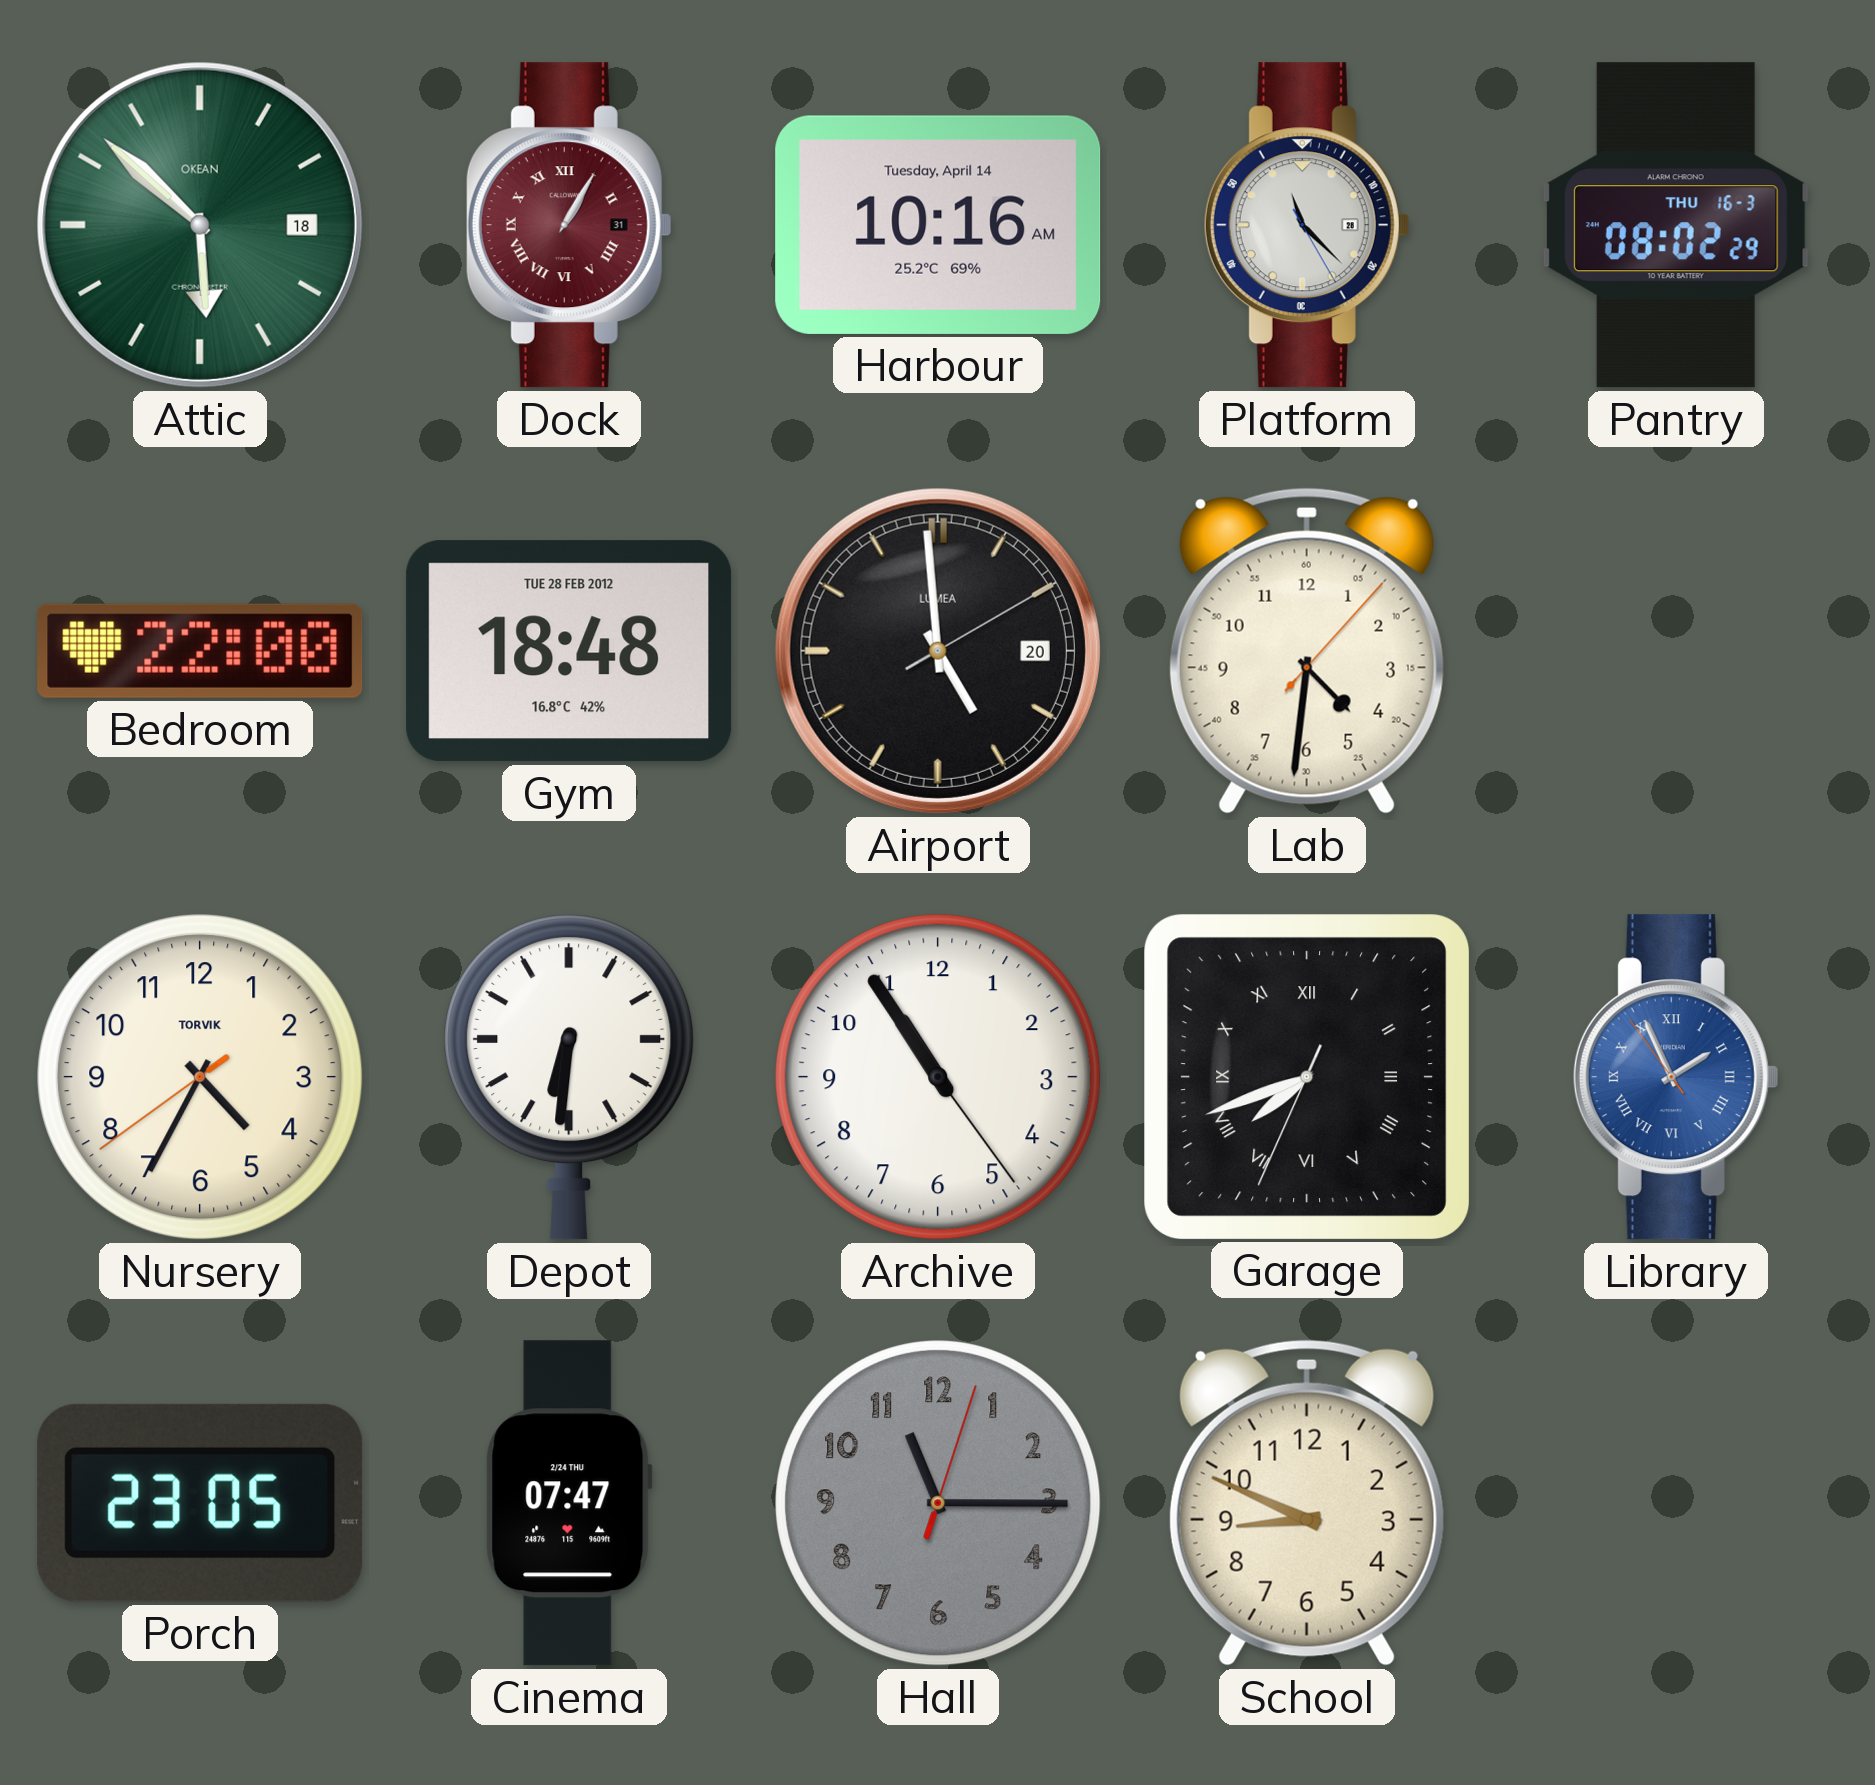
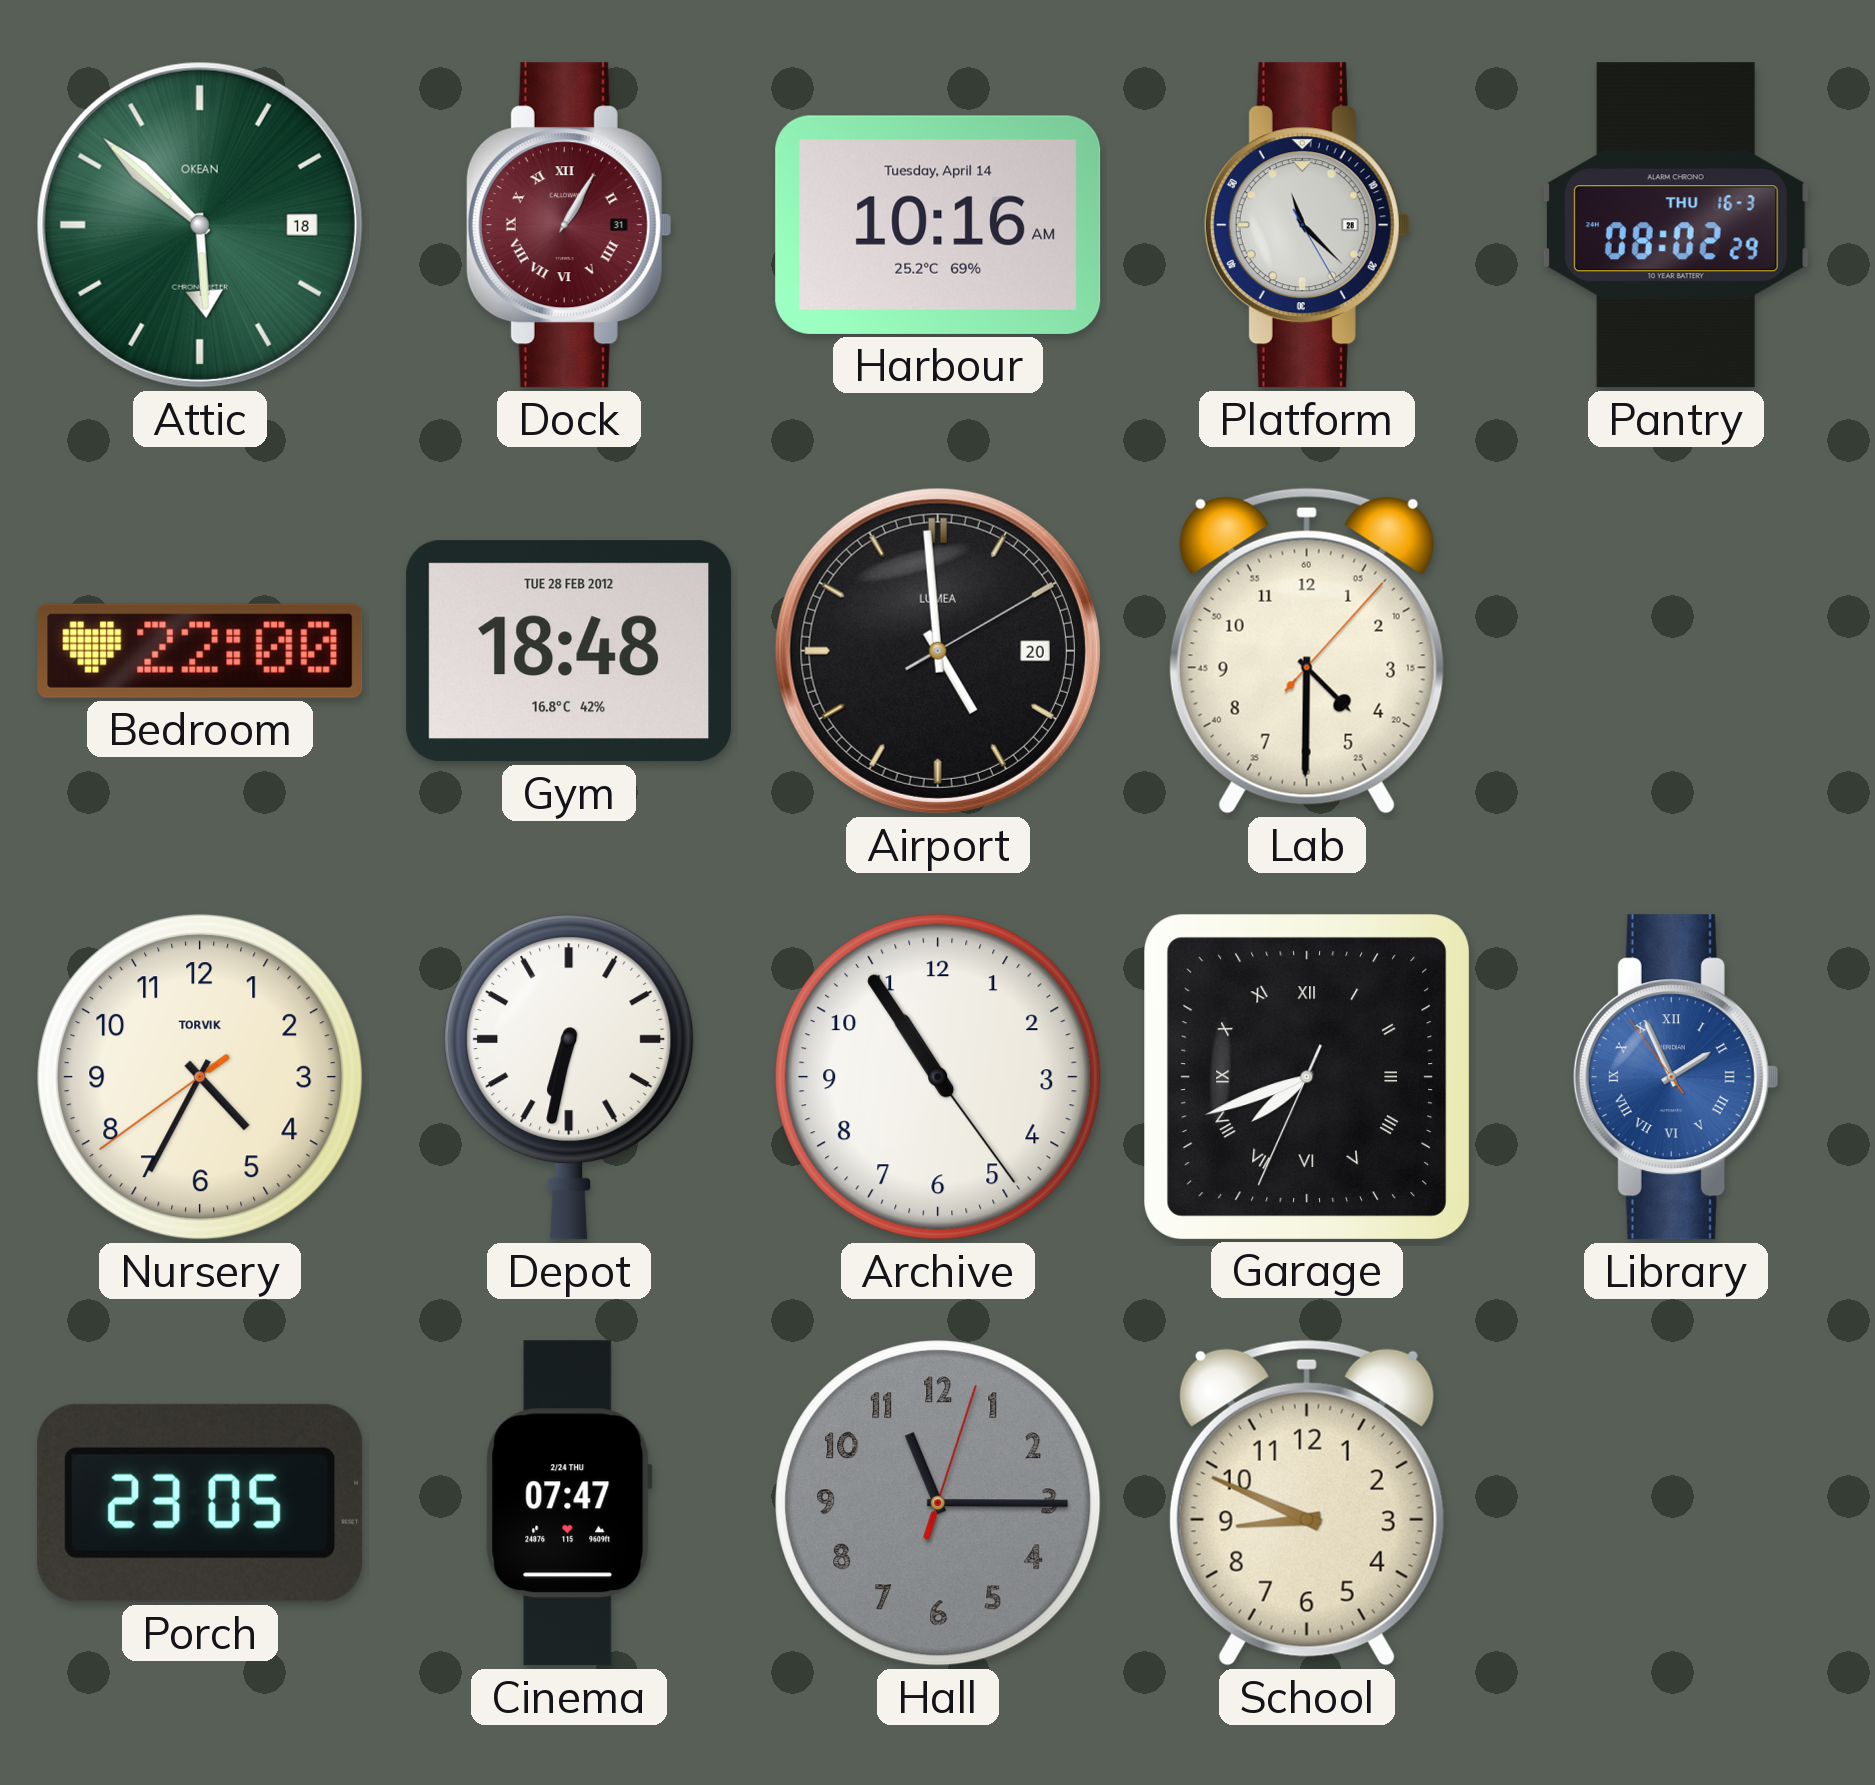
Lab: 4:31 -> 4:30 (1307, 651)
Depot: 6:31 -> 6:32 (569, 1077)
